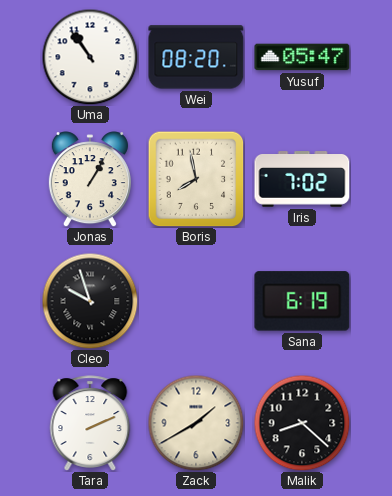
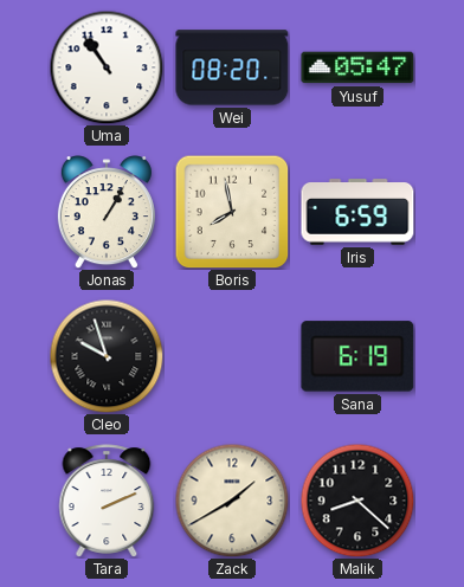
Iris: 7:02 -> 6:59 (357, 212)
